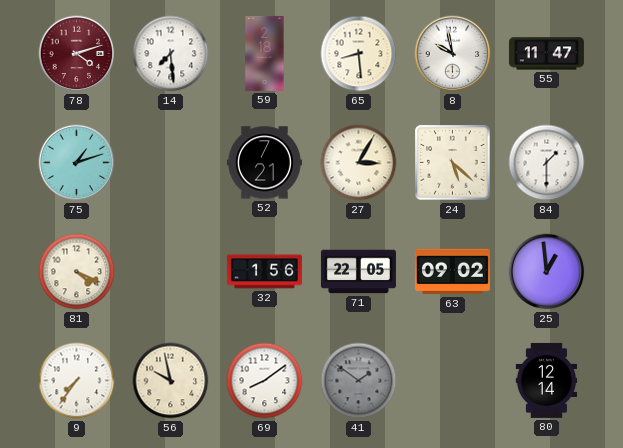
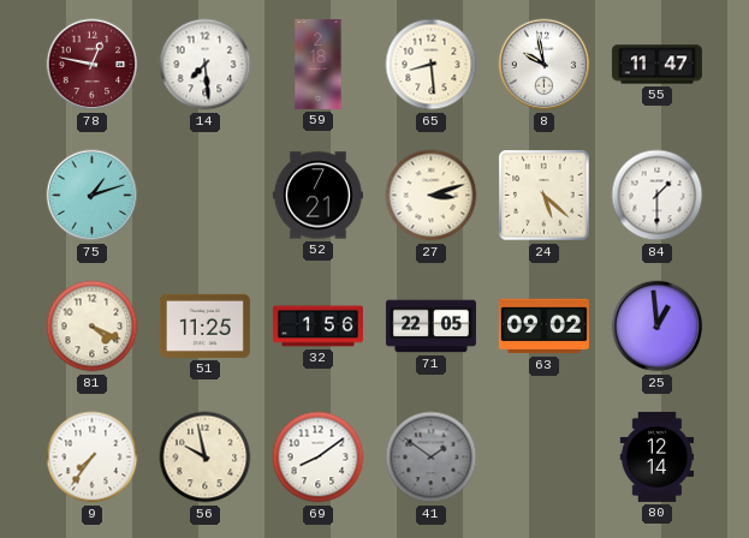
78: 4:12 -> 12:47 (93, 65)
27: 3:05 -> 3:12 (432, 196)
51: none -> 11:25 (204, 325)
